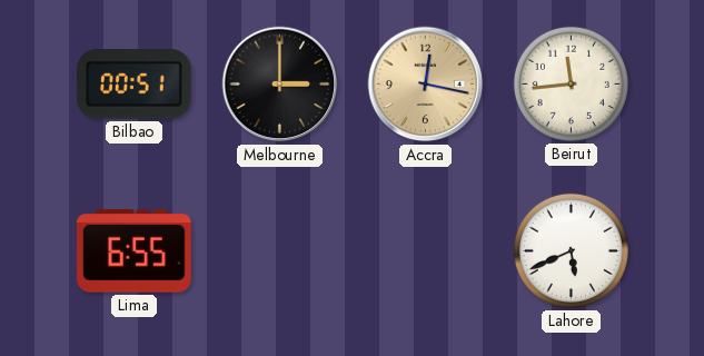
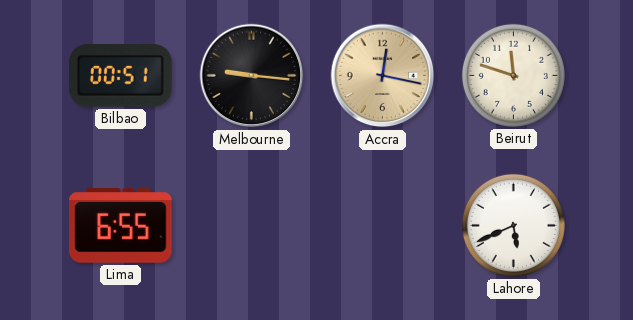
Melbourne: 3:00 -> 9:16 (252, 76)
Beirut: 11:44 -> 11:48 (513, 75)
